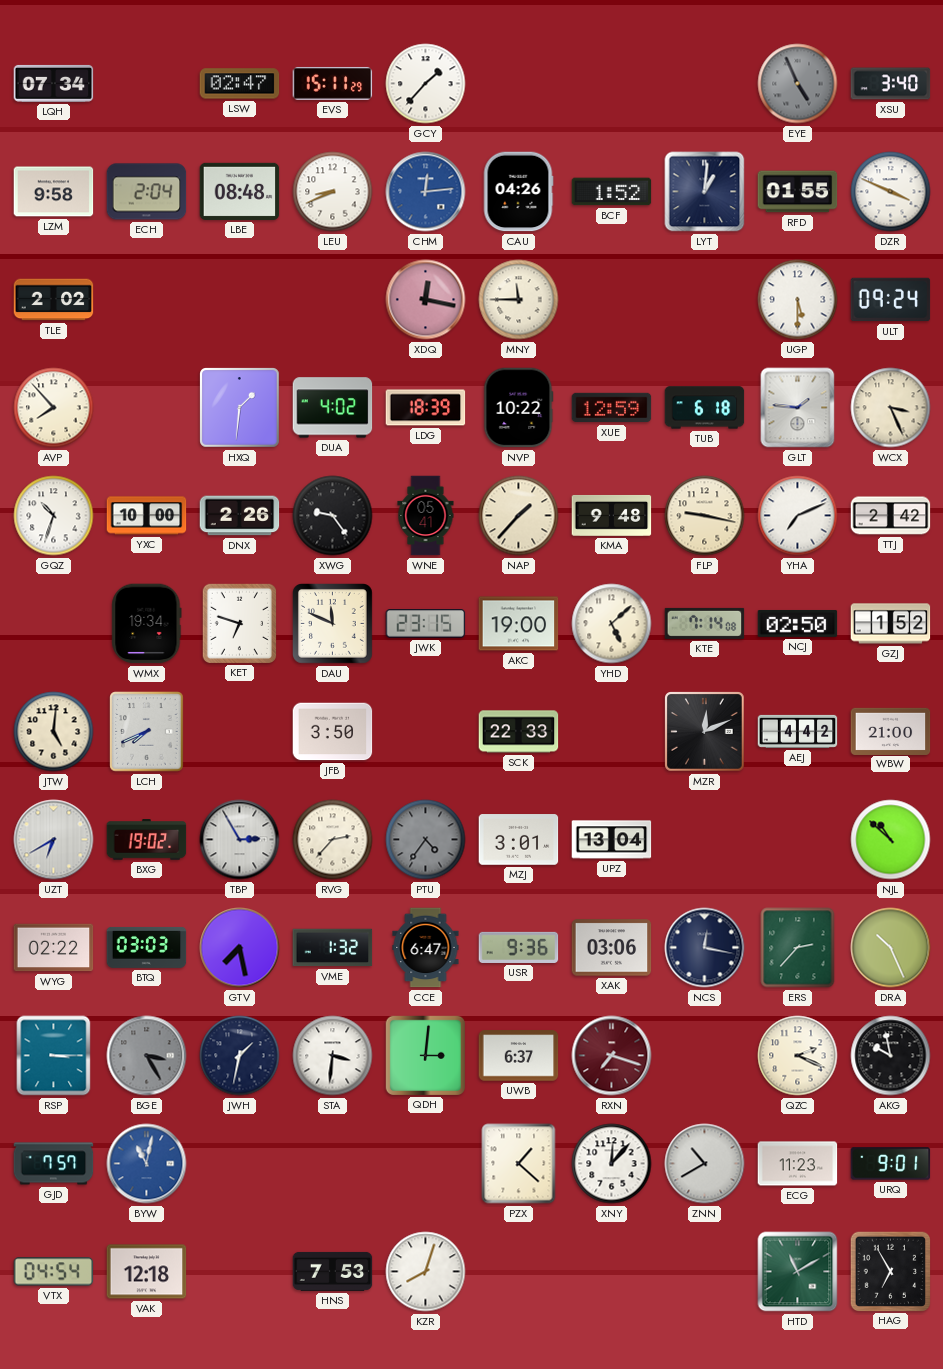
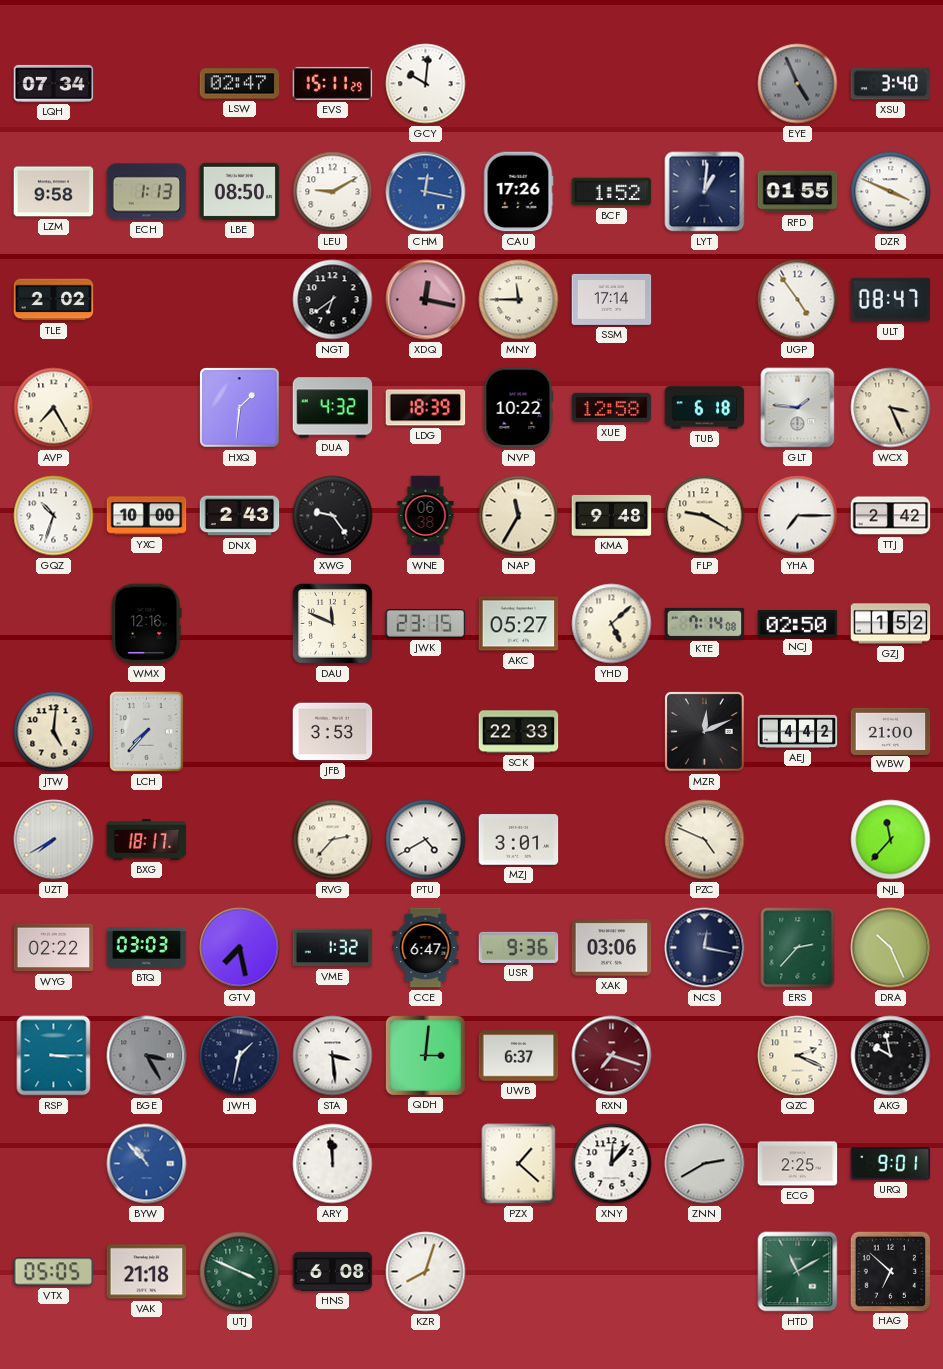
GCY: 1:37 -> 10:01 (426, 84)
ECH: 2:04 -> 1:13 (147, 192)
LBE: 08:48 -> 08:50 (240, 191)
LEU: 8:41 -> 9:10 (333, 192)
CHM: 12:14 -> 12:17 (426, 192)
CAU: 04:26 -> 17:26 (518, 192)
NGT: none -> 6:39 (333, 300)
SSM: none -> 17:14 (612, 299)
UGP: 5:30 -> 4:54 (798, 300)
ULT: 09:24 -> 08:47 (891, 300)
AVP: 7:53 -> 7:25 (54, 408)
DUA: 4:02 -> 4:32 (333, 408)
XUE: 12:59 -> 12:58 (612, 408)
DNX: 2:26 -> 2:43 (240, 516)
WNE: 05:41 -> 06:38 (426, 516)
NAP: 1:37 -> 11:35 (519, 516)
FLP: 9:17 -> 9:20 (705, 516)
YHA: 7:11 -> 7:15 (798, 516)
WMX: 19:34 -> 12:16 (147, 624)
KET: 6:48 -> none (239, 623)
AKC: 19:00 -> 05:27 (519, 624)
LCH: 7:41 -> 7:37 (147, 732)
JFB: 3:50 -> 3:53 (333, 732)
UZT: 6:40 -> 7:40 (54, 840)
BXG: 19:02 -> 18:17 (147, 840)
TBP: 2:55 -> none (240, 840)
PTU: 4:36 -> 4:40 (426, 840)
PTU dial: grey -> white (426, 840)
UPZ: 13:04 -> none (612, 840)
PZC: none -> 4:49 (705, 840)
NJL: 10:52 -> 11:37 (891, 840)
STA: 3:31 -> 3:29 (333, 1056)
GJD: 7:57 -> none (54, 1164)
BYW: 11:02 -> 10:53 (147, 1164)
ARY: none -> 11:59 (333, 1164)
ZNN: 10:40 -> 2:40 (705, 1164)
ECG: 11:23 -> 2:25 (798, 1164)
VTX: 04:54 -> 05:05 (54, 1272)
VAK: 12:18 -> 21:18 (147, 1272)
UTJ: none -> 3:49 (240, 1272)
HNS: 7:53 -> 6:08 (333, 1271)
HAG: 6:55 -> 6:52 (890, 1271)
